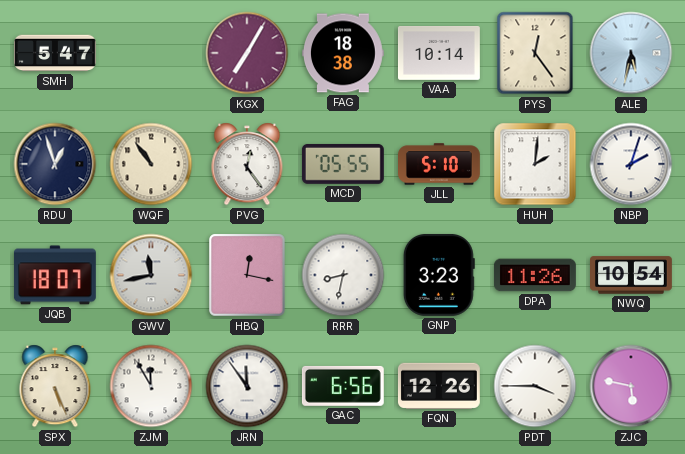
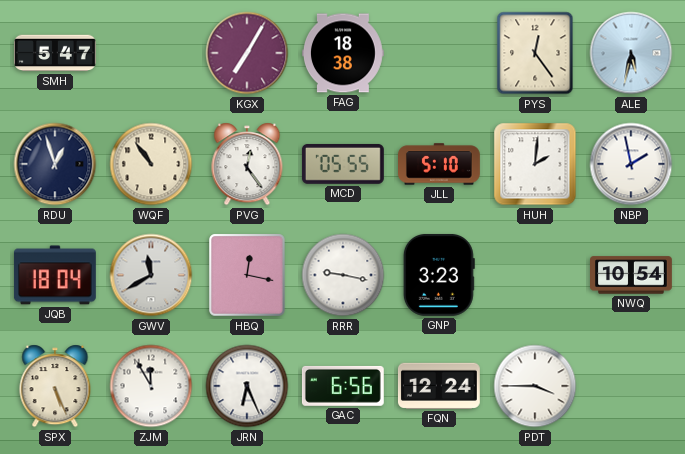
VAA: 10:14 -> none (439, 54)
NBP: 2:03 -> 1:58 (631, 164)
JQB: 18:07 -> 18:04 (55, 275)
GWV: 11:43 -> 11:40 (151, 275)
RRR: 8:32 -> 9:17 (343, 275)
DPA: 11:26 -> none (535, 275)
JRN: 11:54 -> 6:26 (247, 386)
FQN: 12:26 -> 12:24 (439, 386)
ZJC: 5:47 -> none (631, 386)
